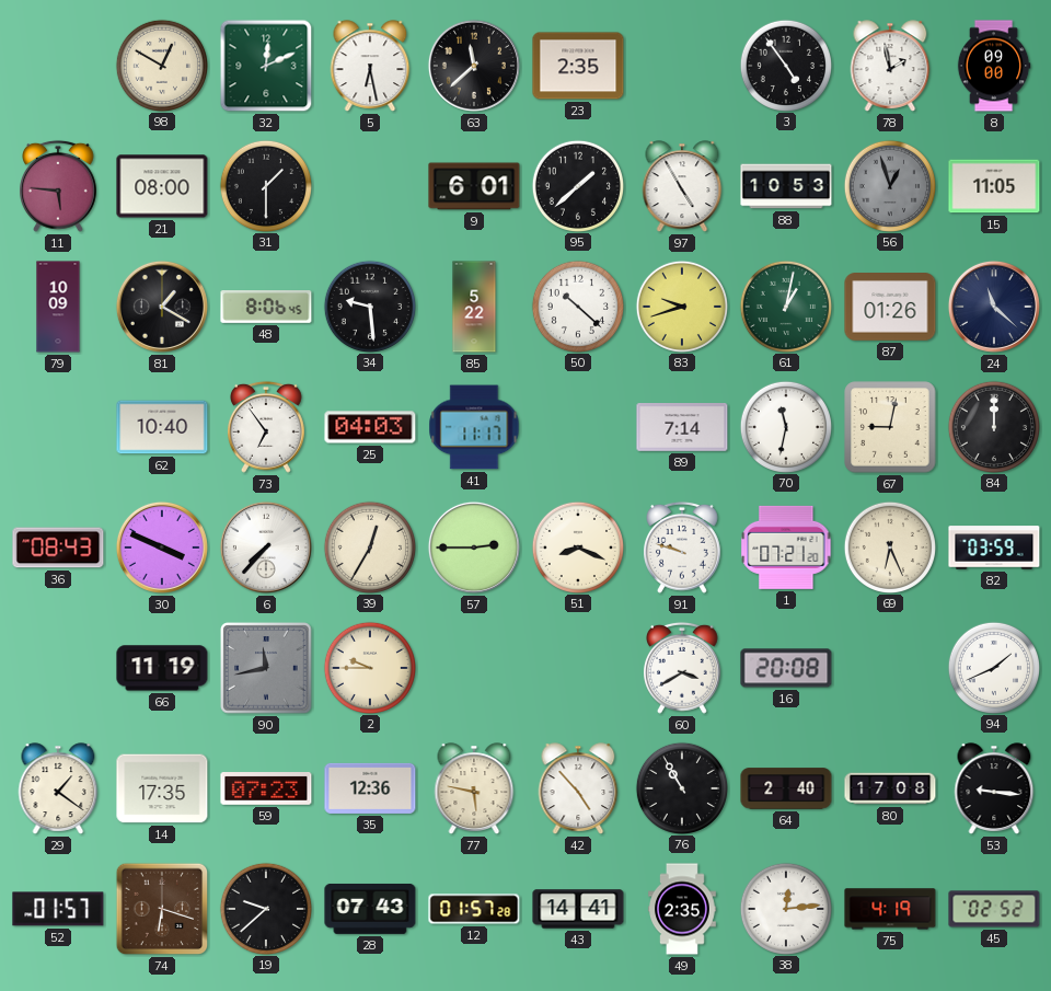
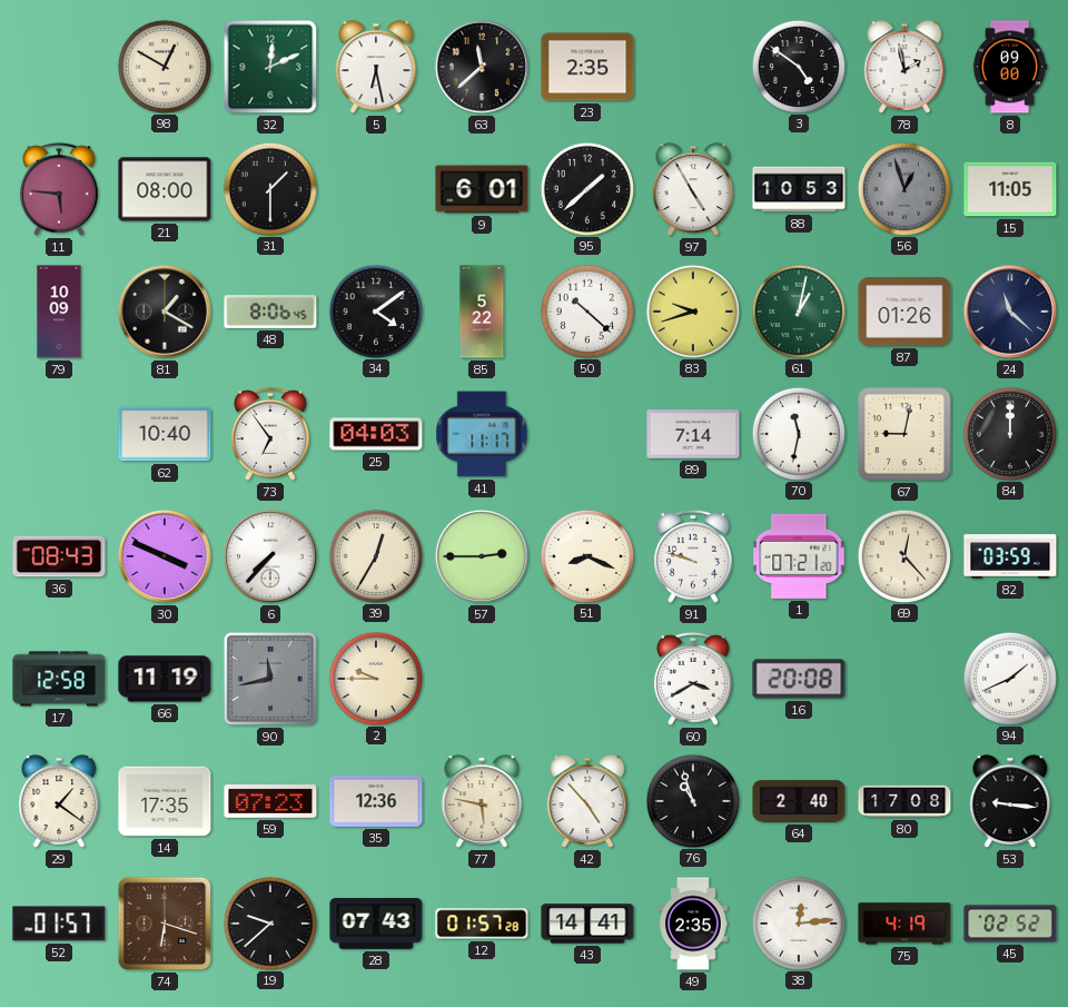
3: 4:54 -> 4:51 (798, 66)
34: 9:29 -> 4:09 (375, 310)
69: 6:26 -> 12:23 (903, 555)
17: none -> 12:58 (59, 679)
76: 10:55 -> 10:57 (692, 800)
